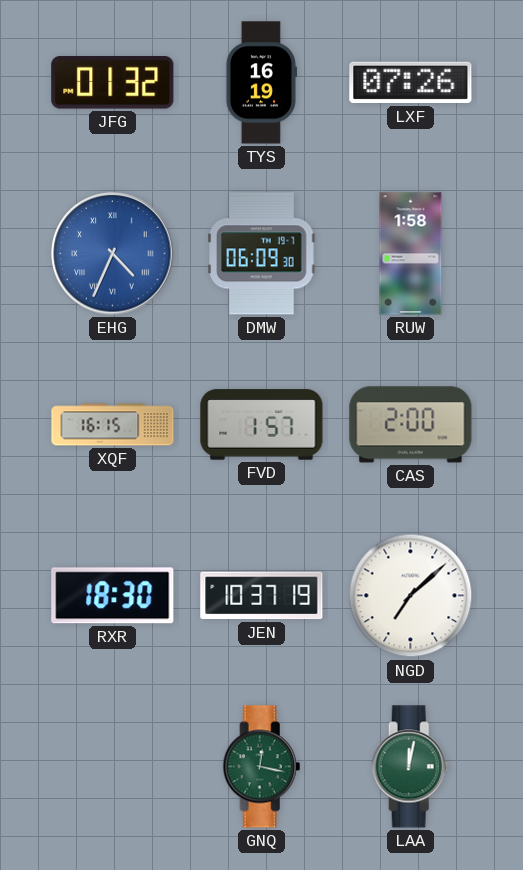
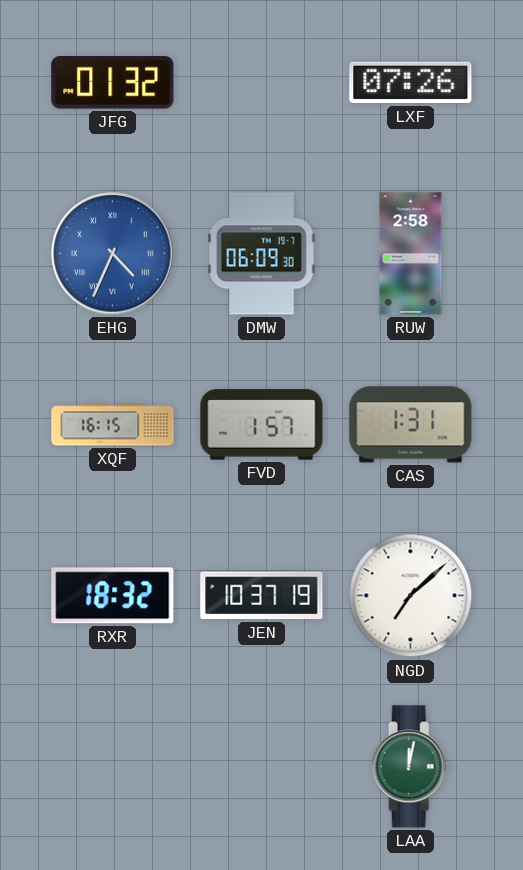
TYS: 16:19 -> none (261, 83)
RUW: 1:58 -> 2:58 (411, 254)
CAS: 2:00 -> 1:31 (411, 425)
RXR: 18:30 -> 18:32 (113, 596)
GNQ: 12:17 -> none (262, 767)
